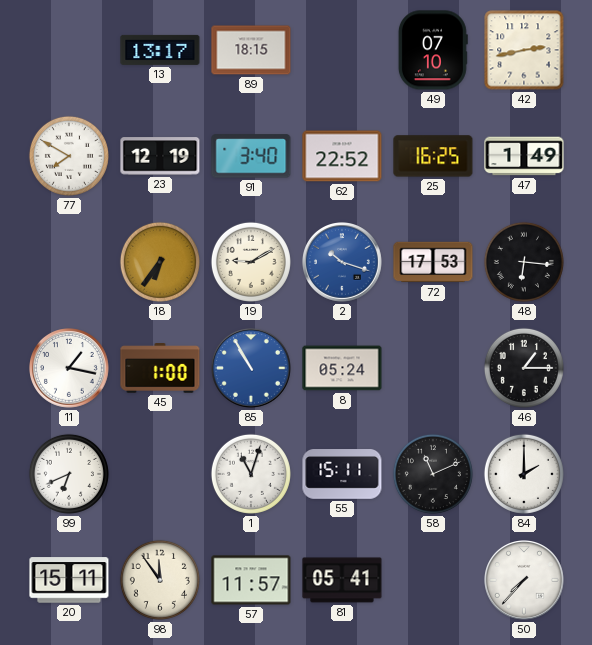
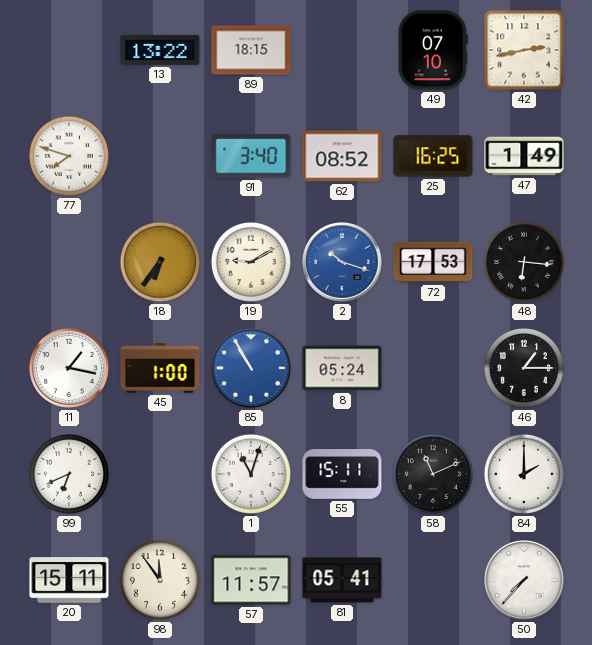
13: 13:17 -> 13:22 (160, 50)
77: 7:50 -> 7:48 (69, 156)
23: 12:19 -> none (160, 156)
62: 22:52 -> 08:52 (342, 156)
